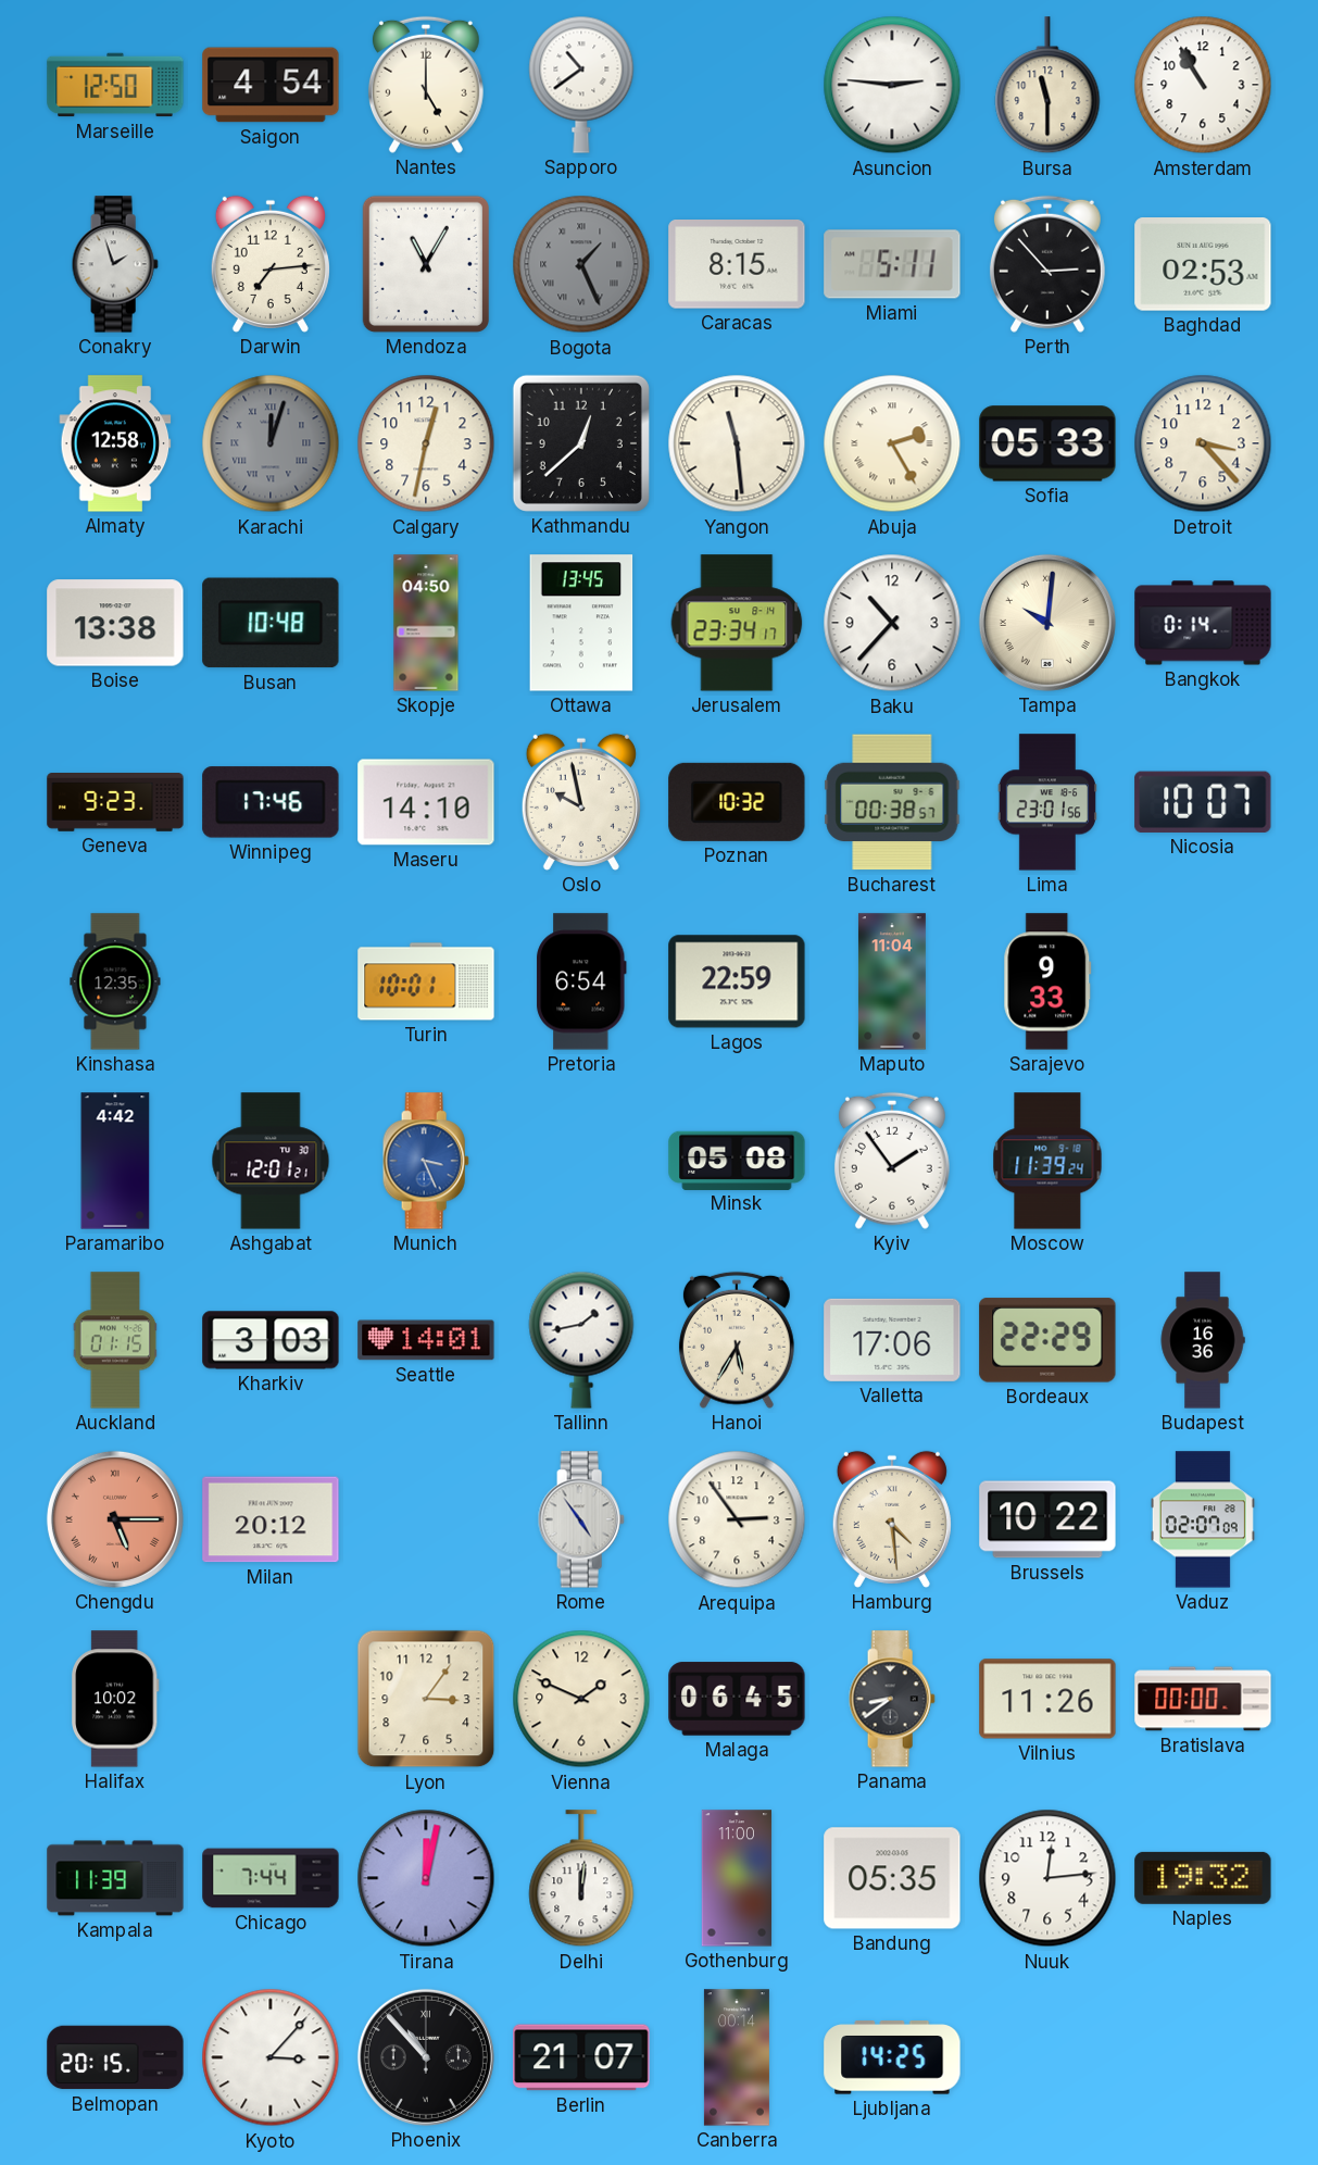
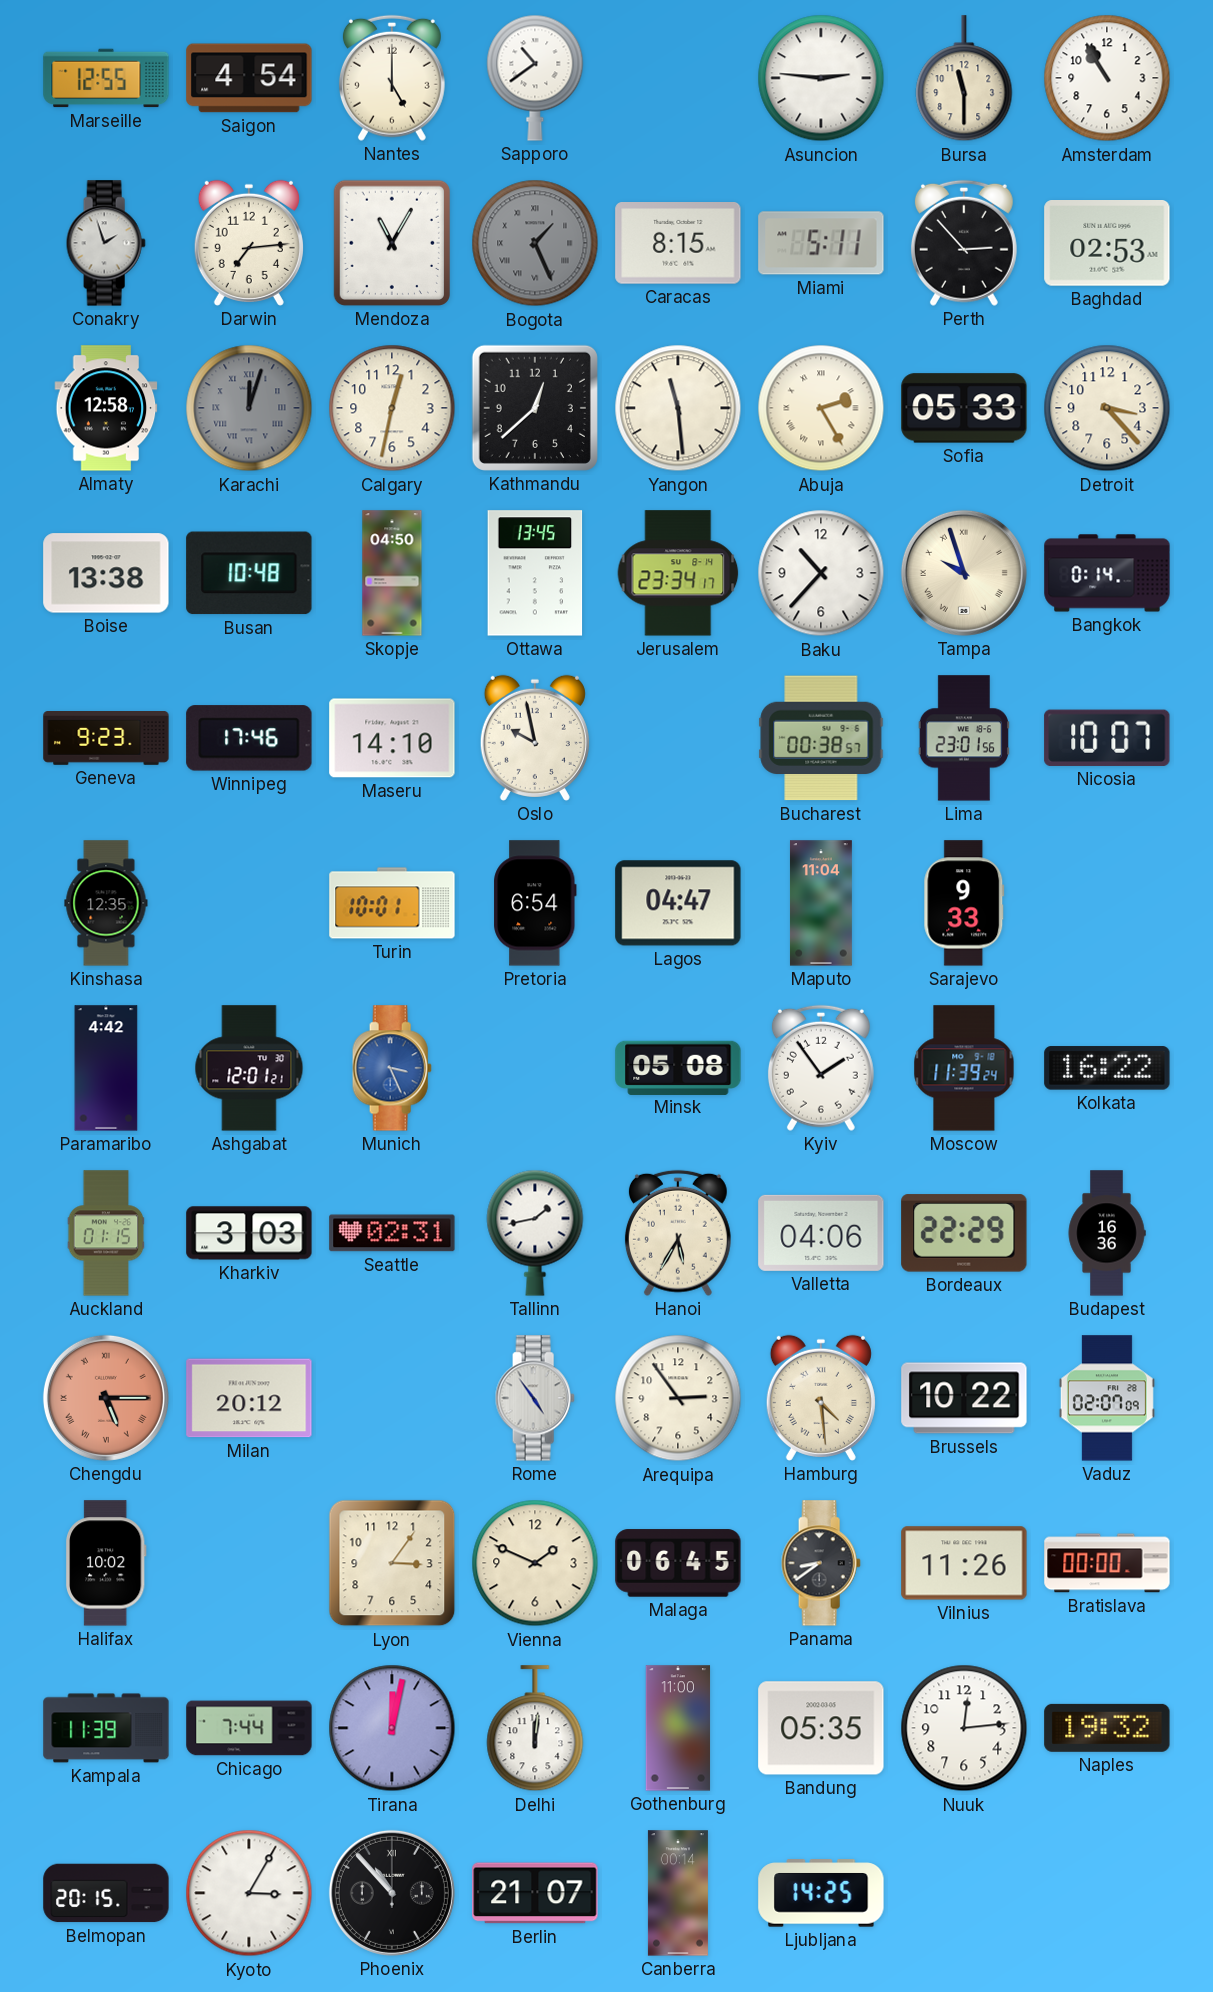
Marseille: 12:50 -> 12:55 (106, 78)
Tampa: 10:01 -> 9:57 (964, 573)
Poznan: 10:32 -> none (737, 802)
Lagos: 22:59 -> 04:47 (678, 903)
Kolkata: none -> 16:22 (1107, 1068)
Seattle: 14:01 -> 02:31 (392, 1233)
Valletta: 17:06 -> 04:06 (821, 1233)
Kyoto: 3:07 -> 3:05 (249, 1893)
